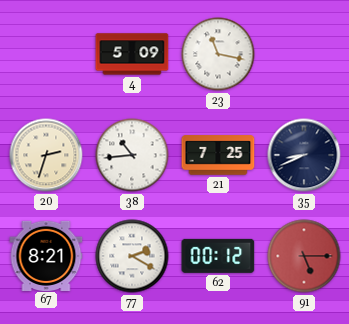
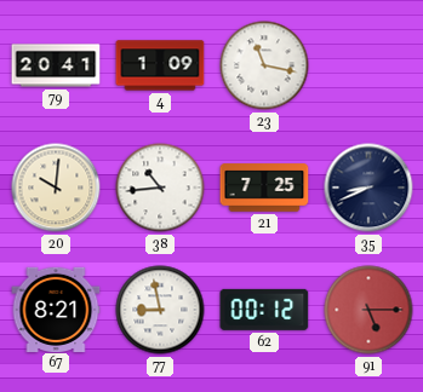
79: none -> 20:41 (56, 65)
4: 5:09 -> 1:09 (160, 65)
20: 2:33 -> 10:01 (56, 188)
77: 2:20 -> 8:58 (160, 310)
